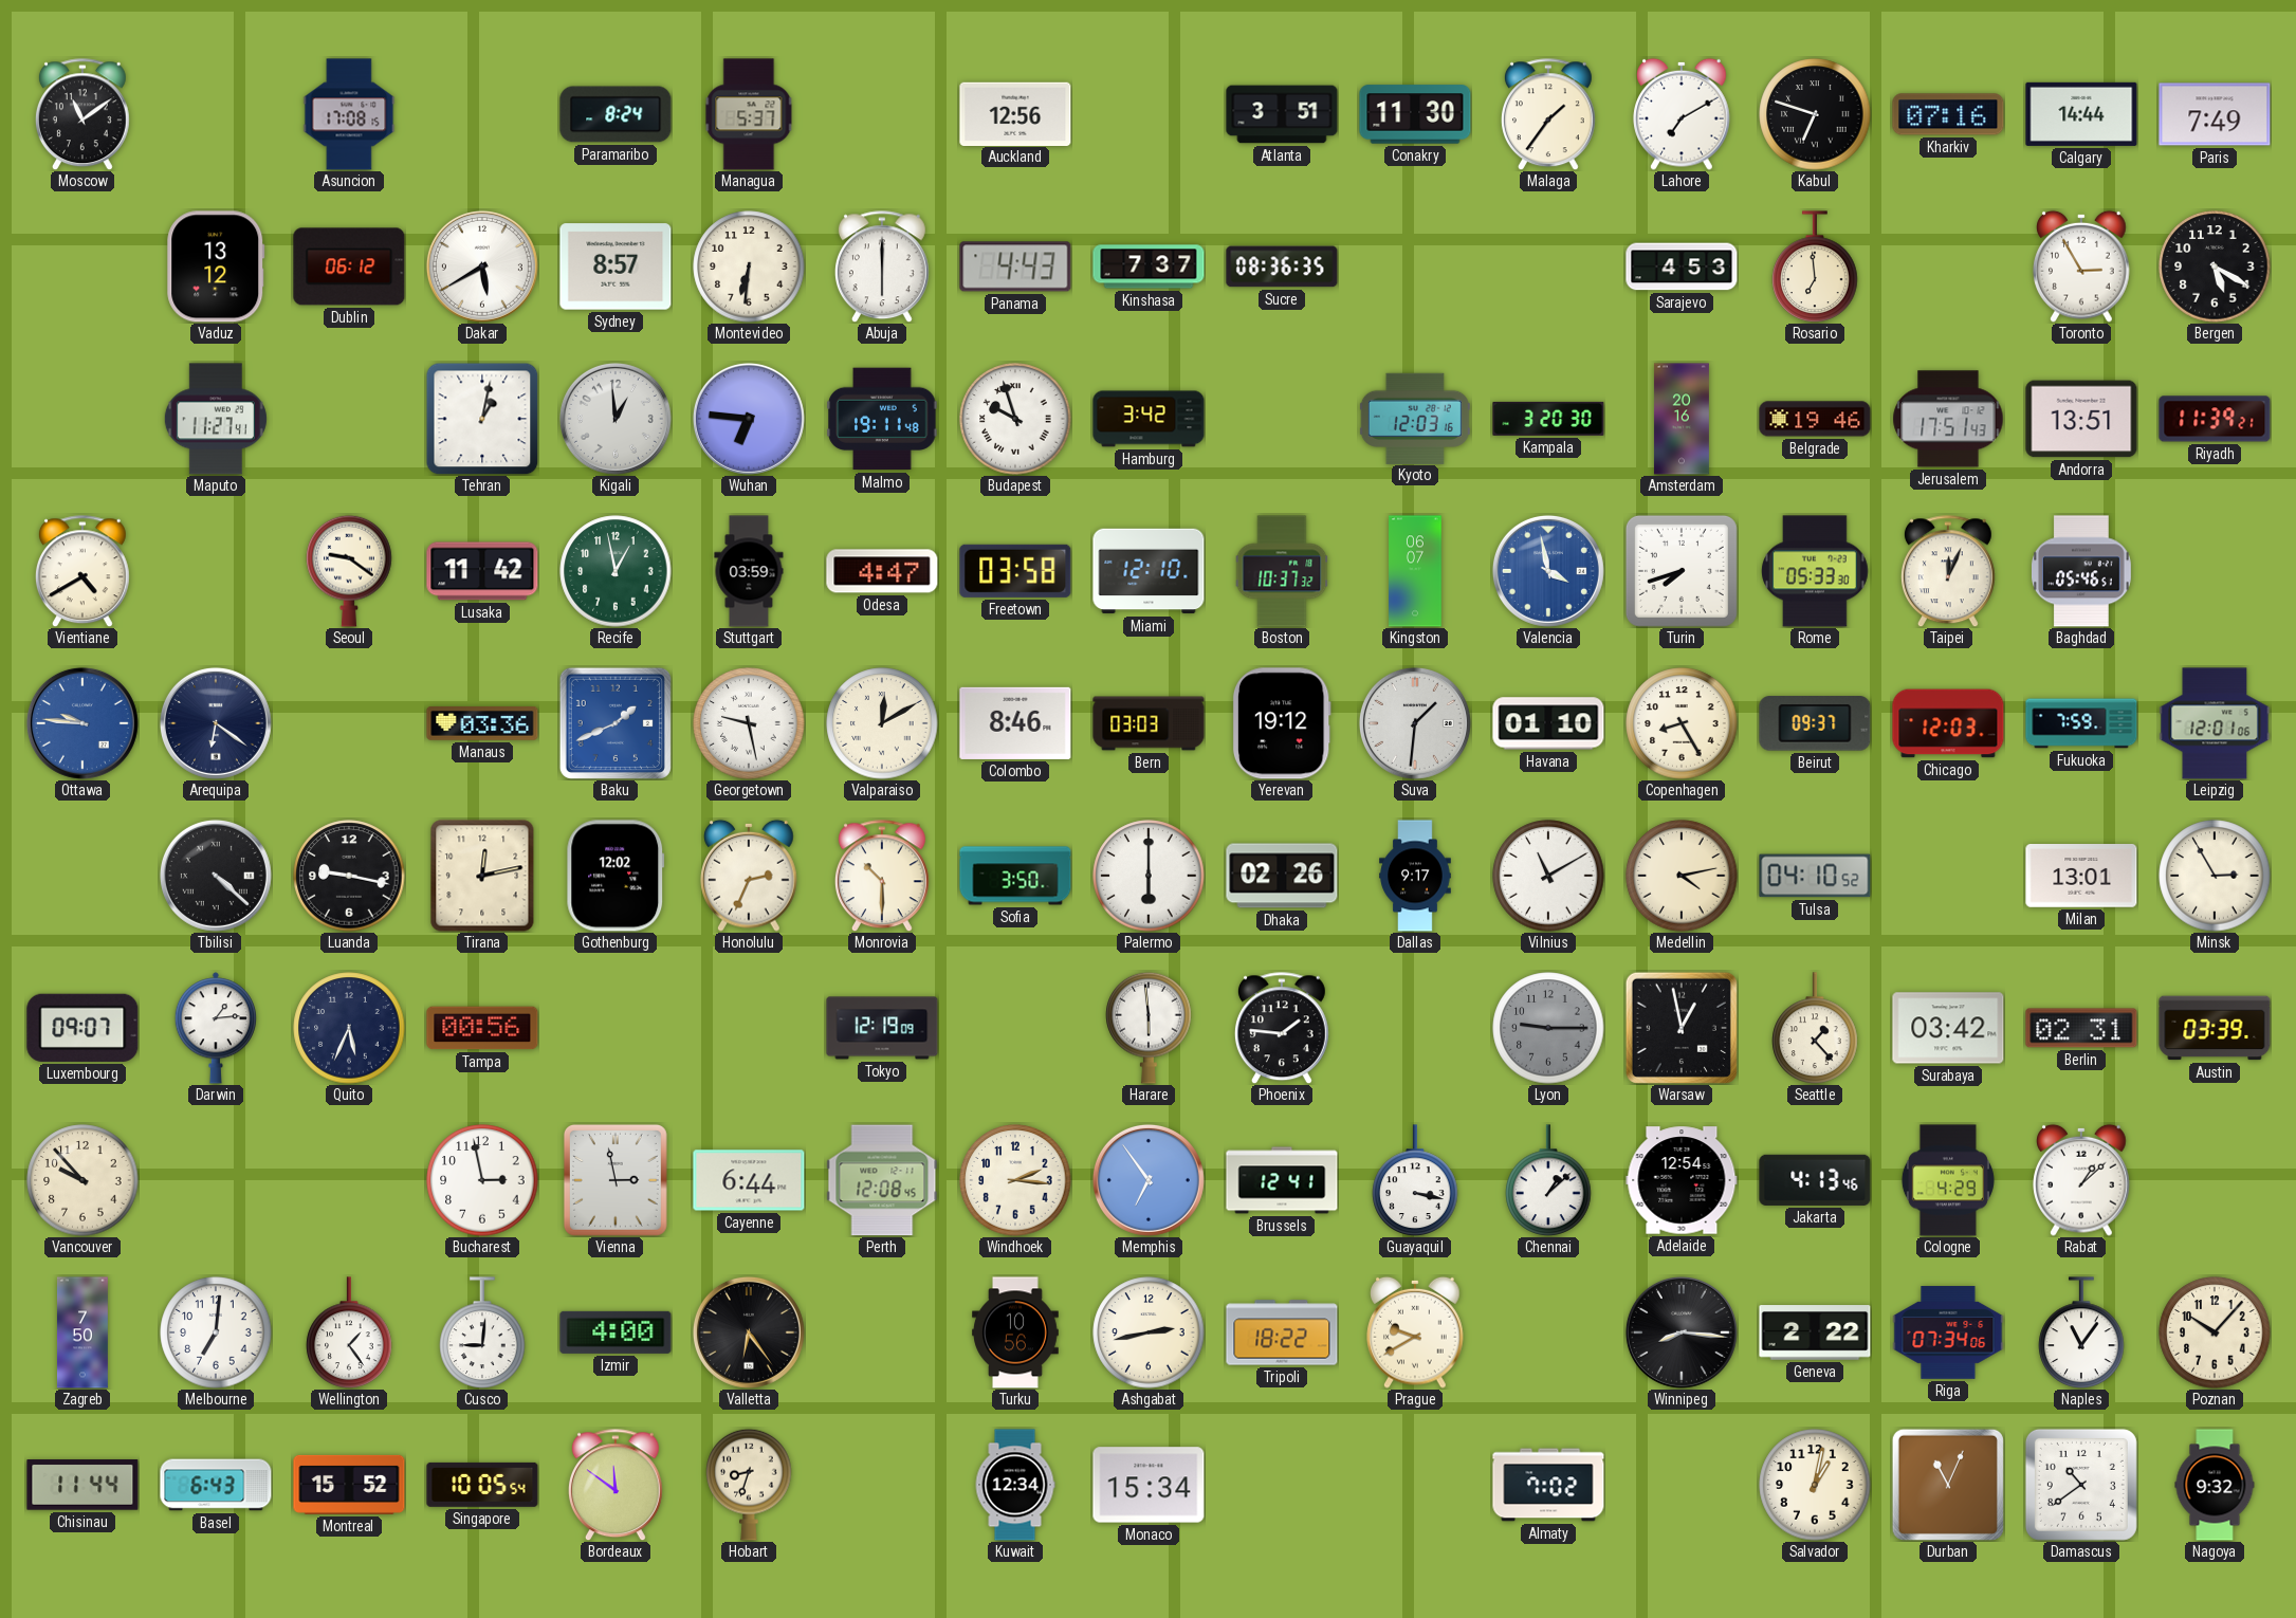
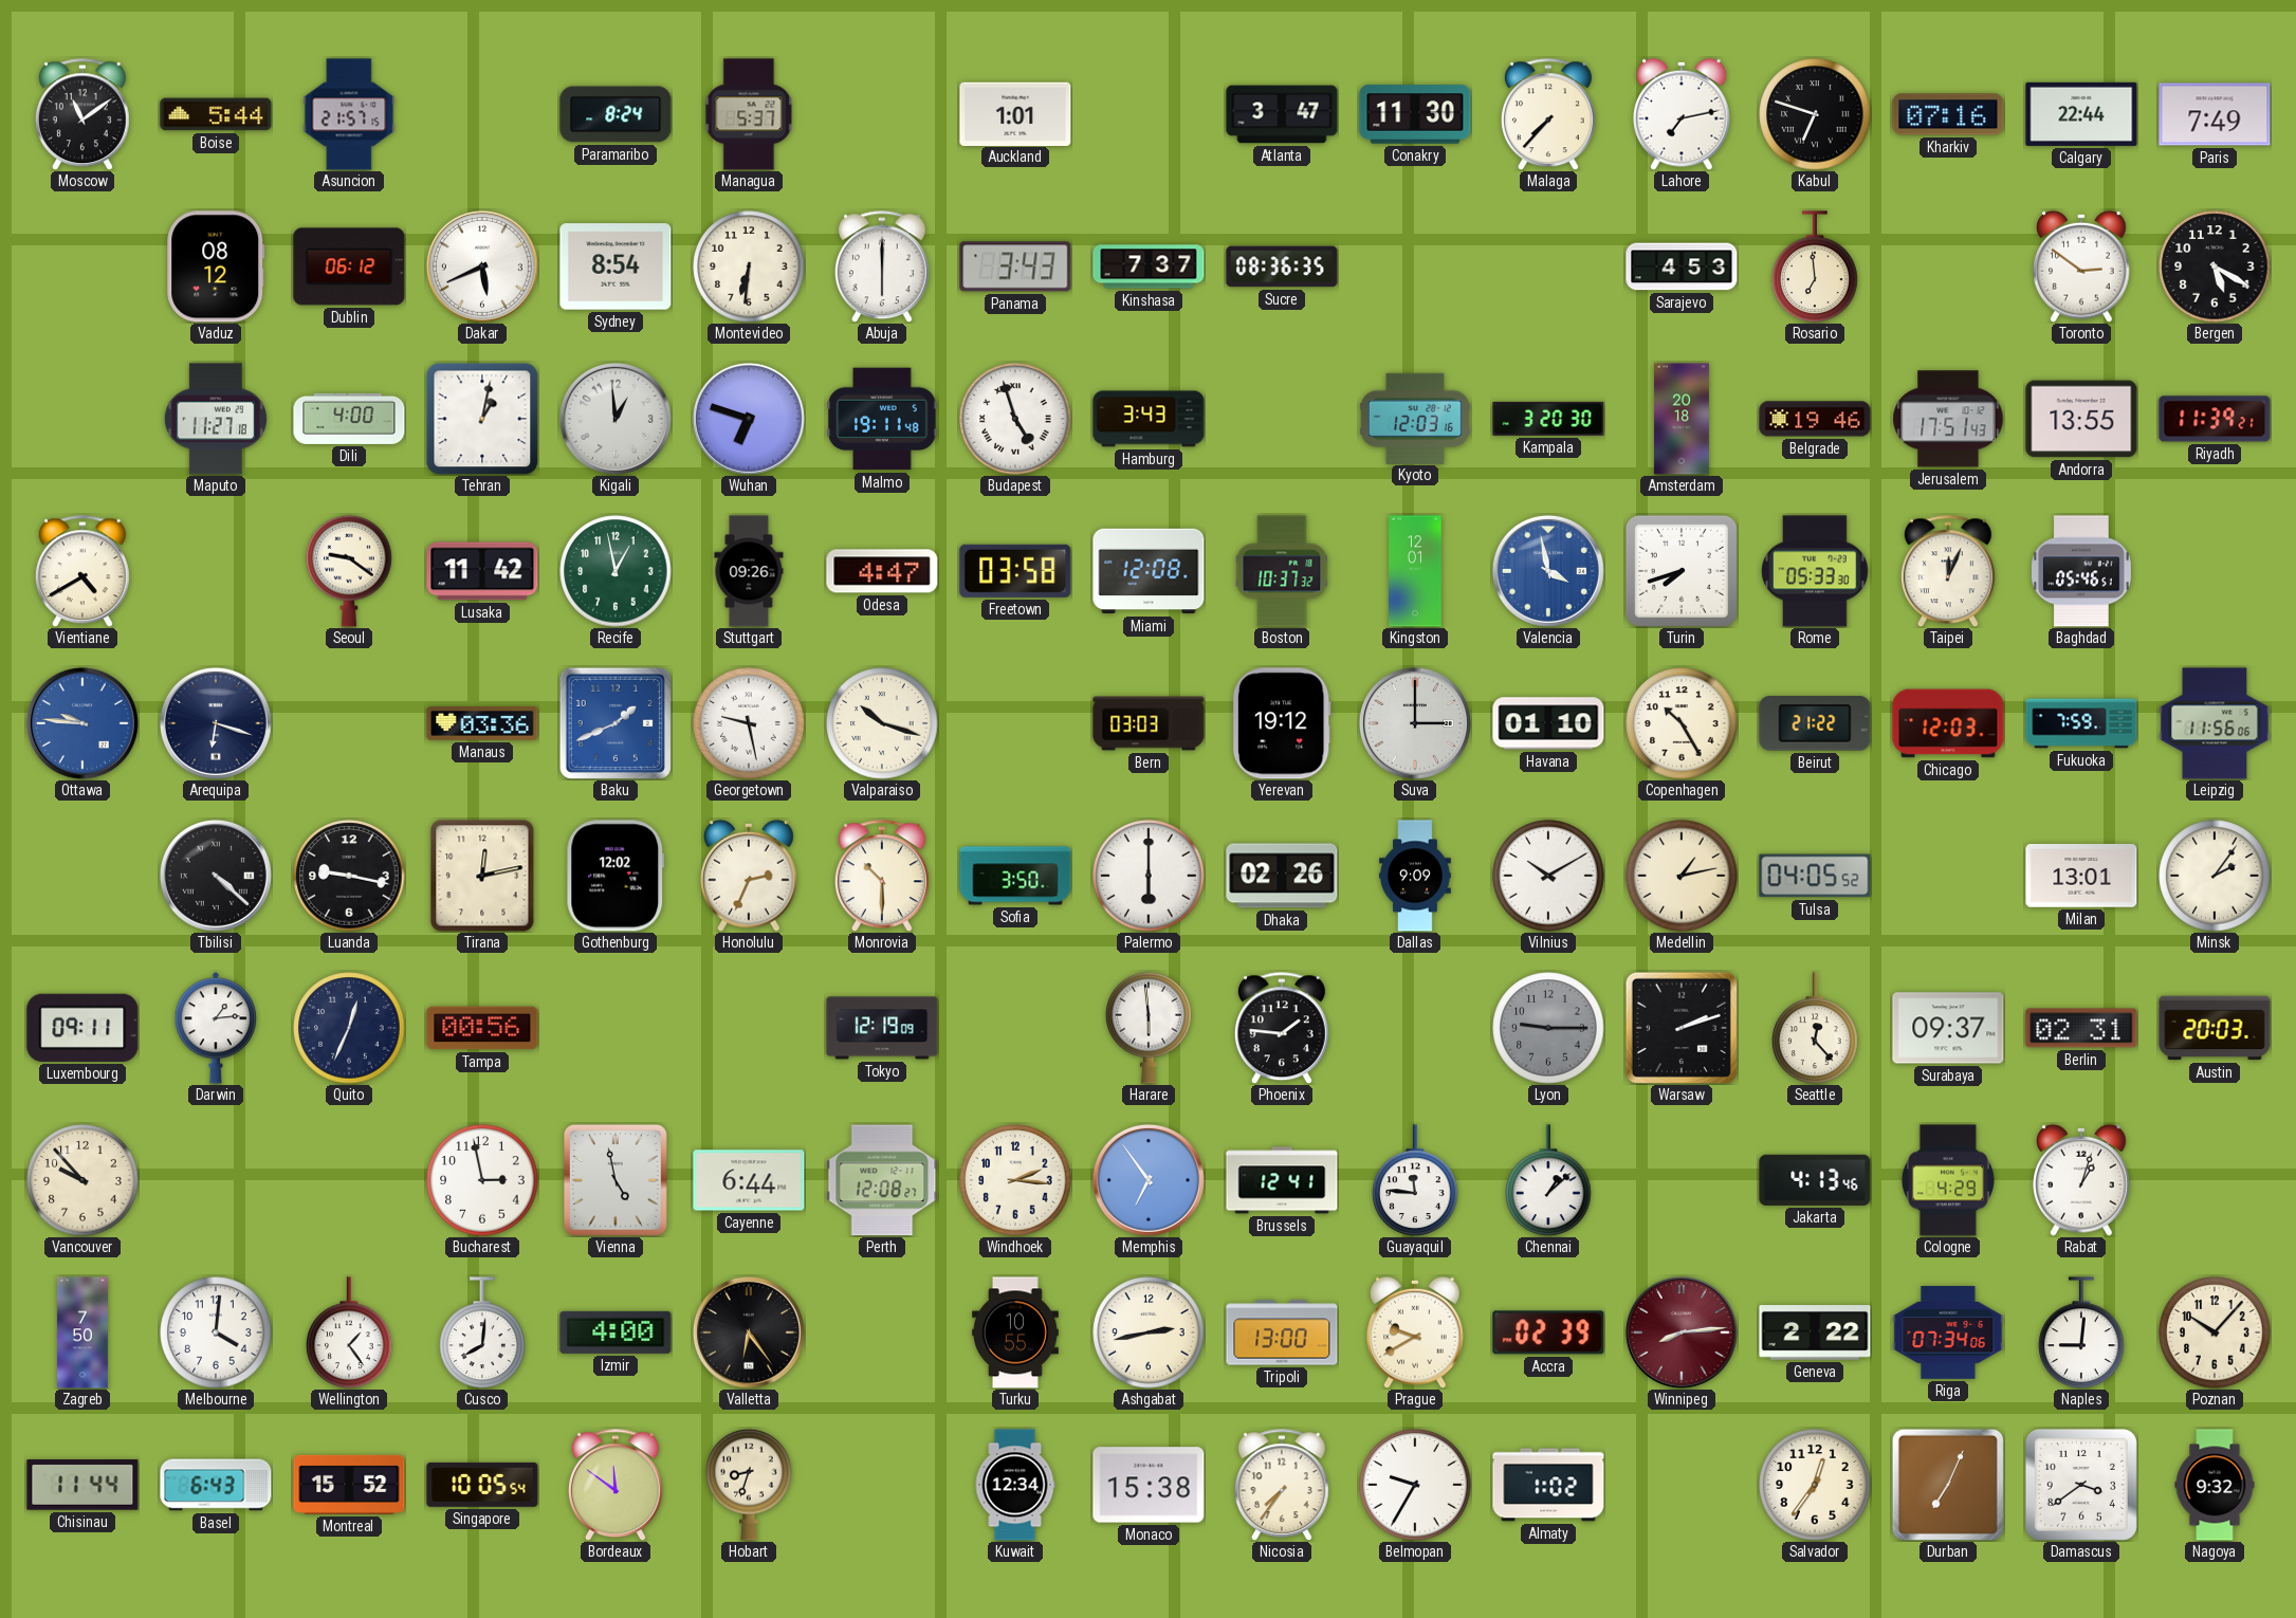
Boise: none -> 5:44 (216, 114)
Asuncion: 17:08 -> 21:57 (349, 114)
Auckland: 12:56 -> 1:01 (1015, 113)
Atlanta: 3:51 -> 3:47 (1282, 114)
Malaga: 1:36 -> 7:37 (1548, 114)
Lahore: 7:10 -> 7:13 (1682, 114)
Calgary: 14:44 -> 22:44 (2081, 114)
Vaduz: 13:12 -> 08:12 (216, 266)
Dakar: 5:40 -> 5:41 (482, 266)
Sydney: 8:57 -> 8:54 (616, 266)
Panama: 4:43 -> 3:43 (1015, 266)
Toronto: 2:55 -> 2:51 (2081, 266)
Maputo: 11:27:41 -> 11:27:18 (216, 419)
Dili: none -> 4:00 (349, 419)
Wuhan: 6:46 -> 6:48 (749, 419)
Budapest: 9:57 -> 4:57 (1015, 419)
Hamburg: 3:42 -> 3:43 (1149, 419)
Amsterdam: 20:16 -> 20:18 (1682, 419)
Andorra: 13:51 -> 13:55 (2081, 419)
Stuttgart: 03:59 -> 09:26 (749, 571)
Miami: 12:10 -> 12:08 (1149, 571)
Kingston: 06:07 -> 12:01 (1415, 571)
Arequipa: 6:21 -> 6:18 (216, 723)
Valparaiso: 12:10 -> 10:18 (882, 723)
Colombo: 8:46 -> none (1015, 723)
Suva: 1:31 -> 3:00 (1415, 723)
Copenhagen: 8:25 -> 10:25 (1682, 723)
Beirut: 09:37 -> 21:22 (1815, 723)
Leipzig: 12:01 -> 11:56 (2215, 723)
Dallas: 9:17 -> 9:09 (1415, 876)
Vilnius: 11:10 -> 10:10 (1548, 876)
Medellin: 4:13 -> 1:13 (1682, 876)
Tulsa: 04:10 -> 04:05 (1815, 876)
Minsk: 2:55 -> 2:06 (2215, 876)
Luxembourg: 09:07 -> 09:11 (82, 1028)
Quito: 5:34 -> 12:34 (349, 1028)
Warsaw: 12:58 -> 2:12 (1682, 1028)
Seattle: 1:23 -> 12:23 (1815, 1028)
Surabaya: 03:42 -> 09:37 (1948, 1028)
Austin: 03:39 -> 20:03 (2215, 1028)
Vienna: 2:58 -> 4:58 (616, 1180)
Perth: 12:08:45 -> 12:08:27 (882, 1180)
Guayaquil: 3:17 -> 11:46 (1415, 1180)
Adelaide: 12:54 -> none (1682, 1180)
Rabat: 1:08 -> 1:03 (2081, 1180)
Melbourne: 7:01 -> 4:01 (216, 1332)
Cusco: 9:01 -> 8:01 (482, 1332)
Turku: 10:56 -> 10:55 (1015, 1332)
Tripoli: 18:22 -> 13:00 (1282, 1332)
Accra: none -> 02:39 (1548, 1332)
Winnipeg: 8:16 -> 8:14 (1682, 1332)
Winnipeg dial: black -> burgundy (1682, 1332)
Naples: 11:06 -> 9:01 (2081, 1332)
Monaco: 15:34 -> 15:38 (1149, 1485)
Nicosia: none -> 7:36 (1282, 1485)
Belmopan: none -> 9:35 (1415, 1485)
Almaty: 7:02 -> 1:02 (1548, 1485)
Salvador: 1:02 -> 12:36 (1815, 1485)
Durban: 11:04 -> 7:04 (1948, 1485)
Damascus: 10:39 -> 3:39 (2081, 1485)
